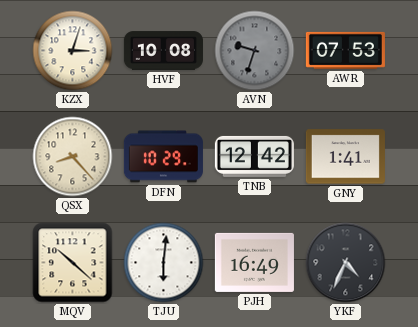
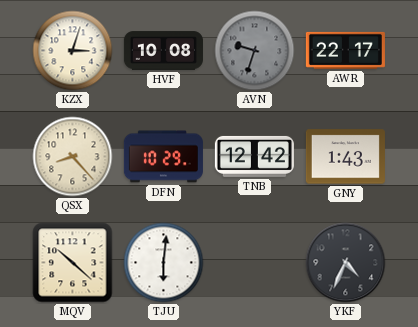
AWR: 07:53 -> 22:17 (345, 50)
GNY: 1:41 -> 1:43 (345, 157)
PJH: 16:49 -> none (254, 262)
